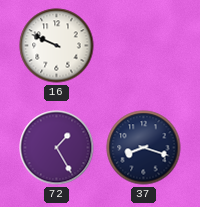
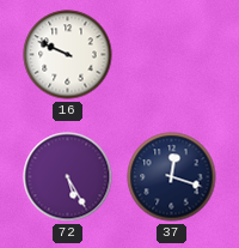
72: 1:25 -> 5:25 (68, 177)
37: 8:18 -> 12:18 (172, 177)
